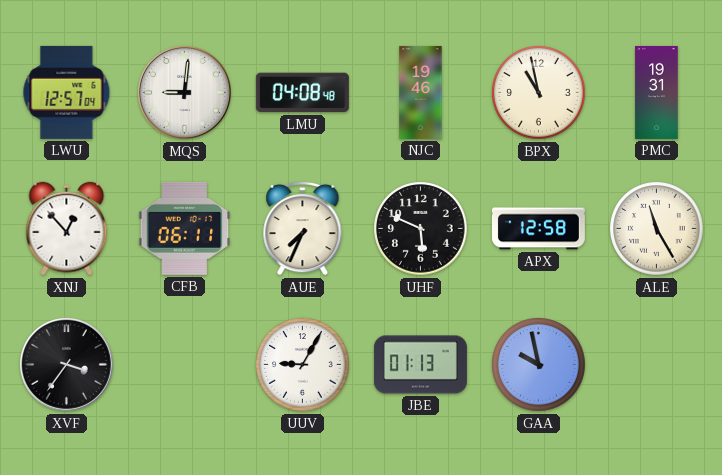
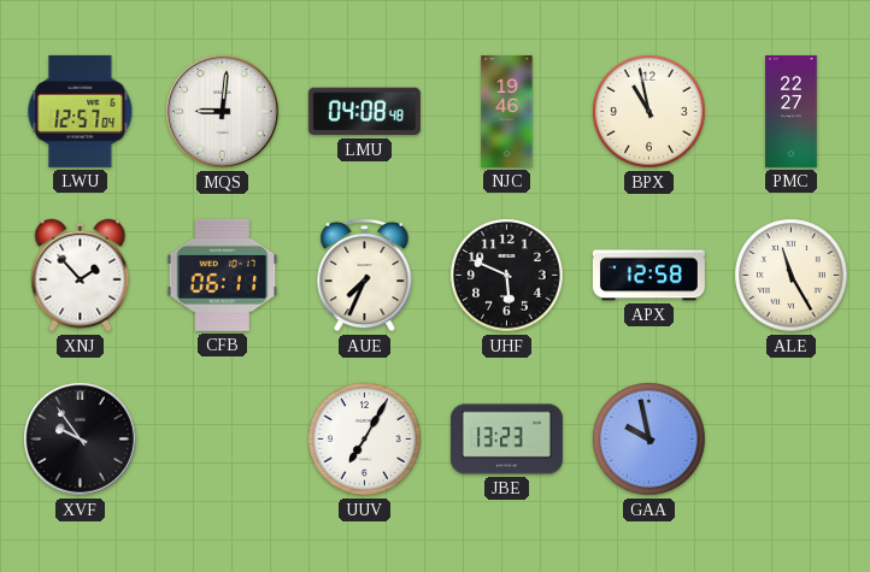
PMC: 19:31 -> 22:27 (792, 111)
XNJ: 12:53 -> 1:53 (81, 276)
XVF: 3:36 -> 9:54 (81, 440)
UUV: 9:05 -> 7:05 (365, 440)
JBE: 01:13 -> 13:23 (506, 440)
